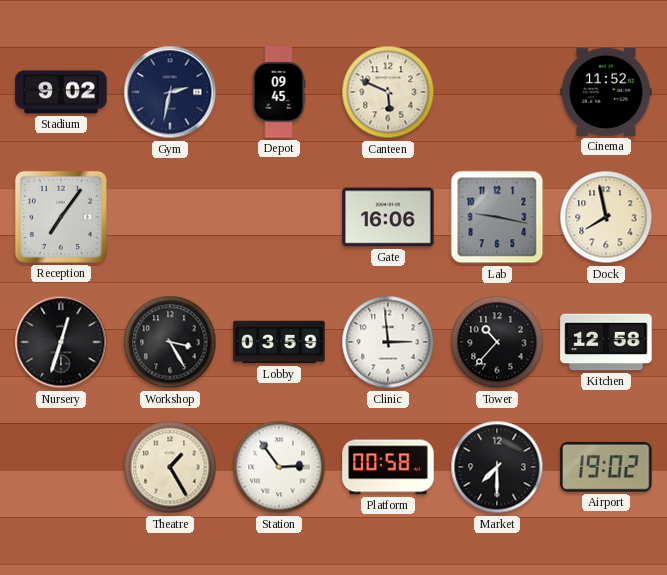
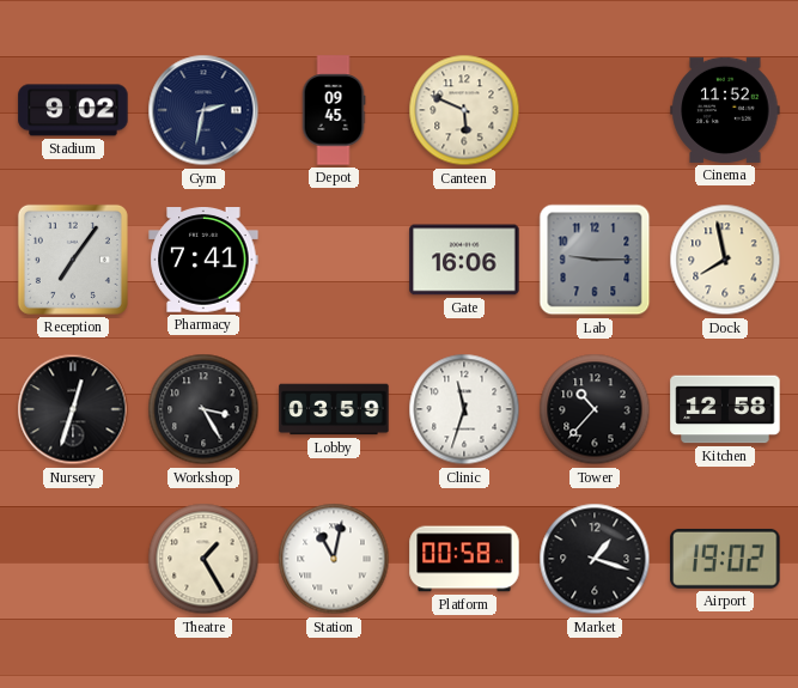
Pharmacy: none -> 7:41 (203, 261)
Lab: 9:17 -> 9:15 (595, 260)
Clinic: 2:59 -> 11:33 (464, 409)
Station: 2:54 -> 11:02 (334, 559)
Market: 7:30 -> 1:18 (595, 559)
